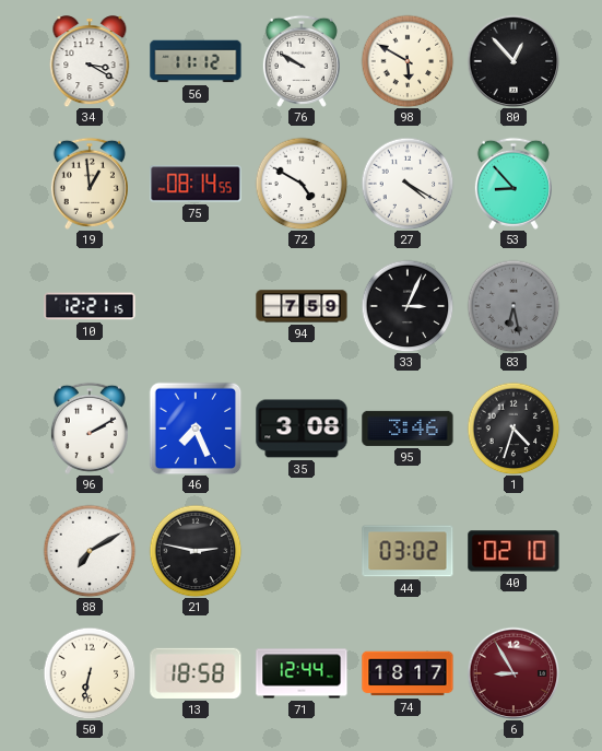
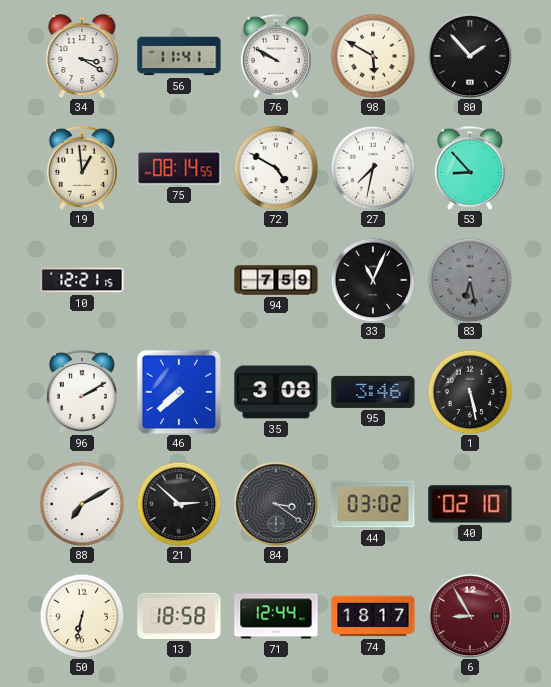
56: 11:12 -> 11:41 (179, 56)
80: 12:53 -> 1:53 (470, 56)
27: 4:20 -> 7:32 (373, 168)
33: 3:04 -> 11:04 (373, 280)
46: 7:26 -> 7:38 (179, 392)
1: 4:33 -> 5:28 (470, 392)
21: 2:47 -> 2:52 (179, 504)
84: none -> 3:21 (276, 504)
